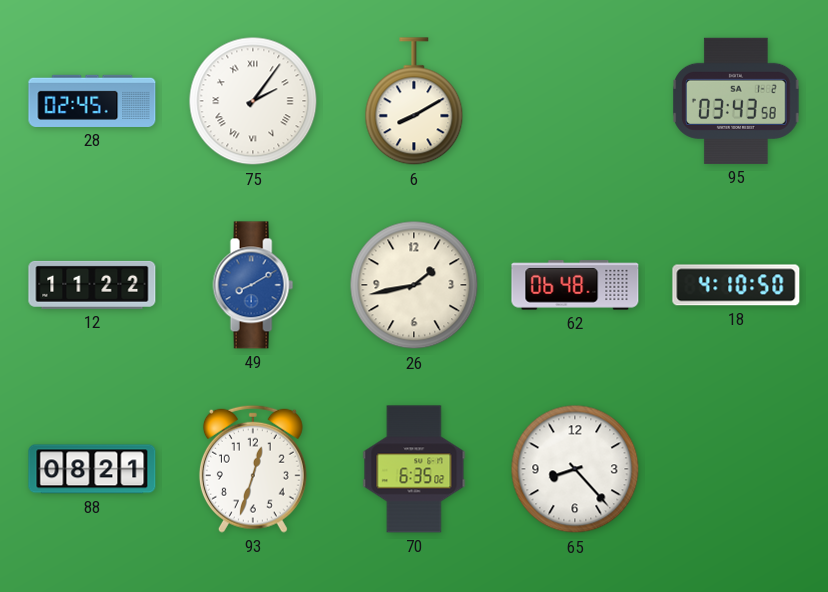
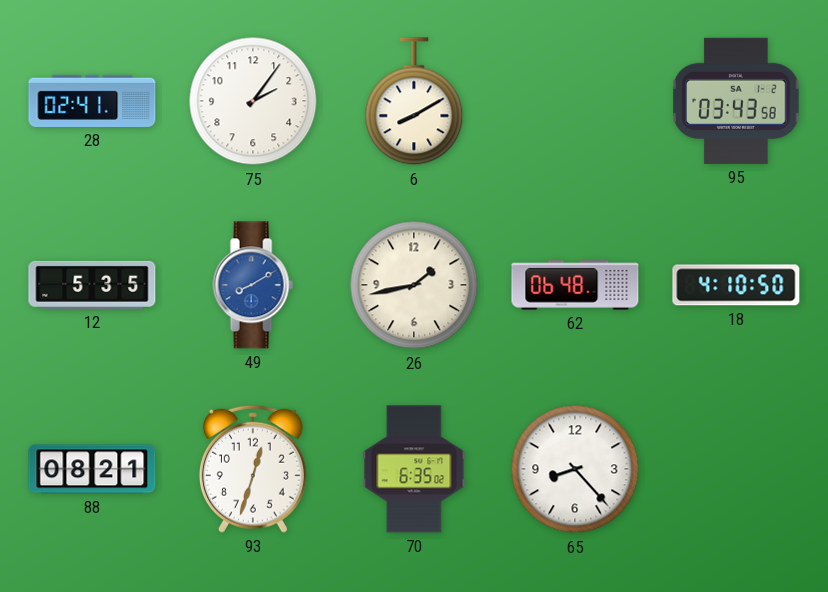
28: 02:45 -> 02:41 (92, 101)
75 numerals: Roman -> Arabic (253, 101)
12: 11:22 -> 5:35 (92, 285)
